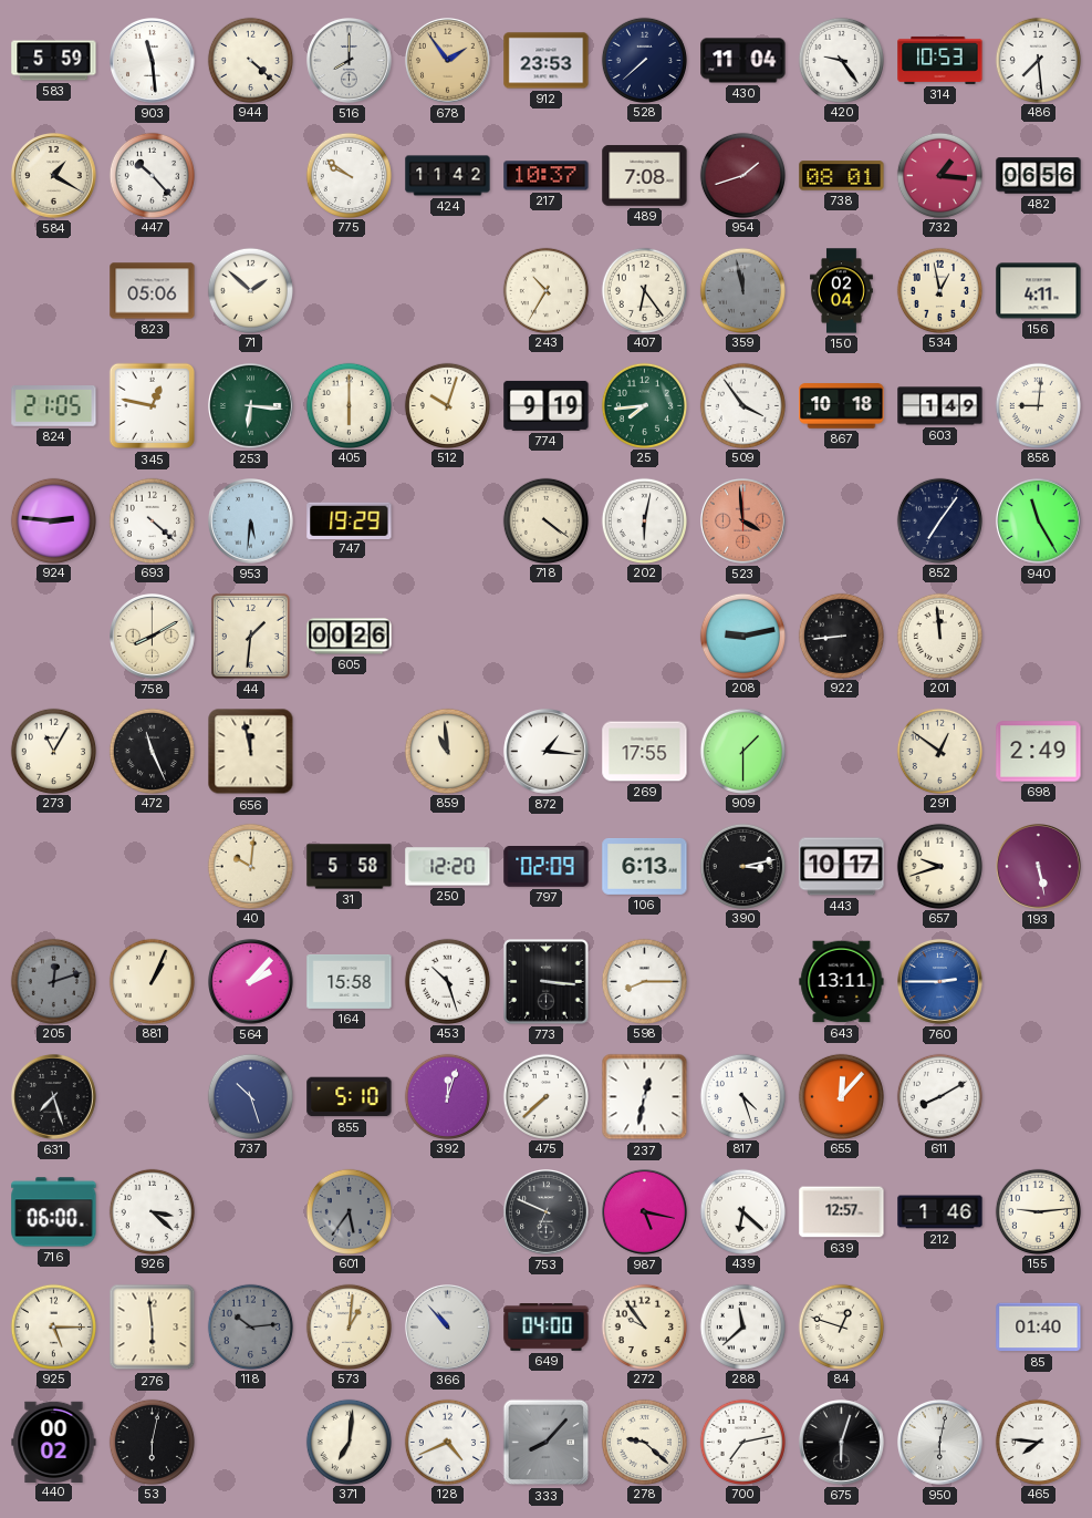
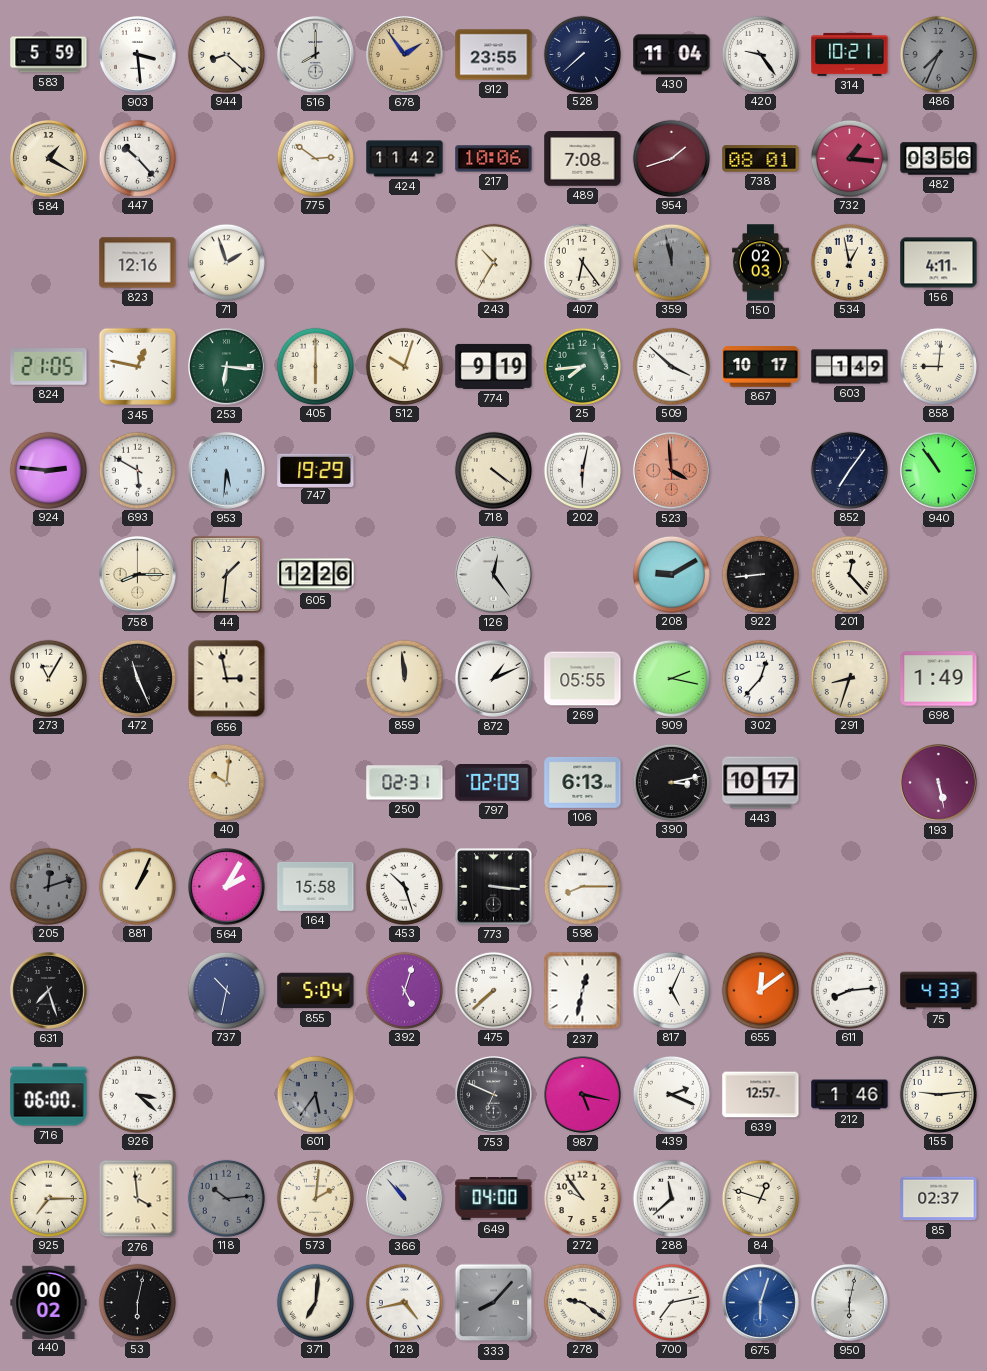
903: 11:29 -> 3:29 (138, 55)
944: 4:22 -> 8:22 (226, 54)
912: 23:53 -> 23:55 (494, 55)
314: 10:53 -> 10:21 (850, 54)
486: 7:29 -> 7:34 (938, 54)
486 dial: white -> grey (938, 54)
775: 9:51 -> 2:51 (315, 158)
217: 10:37 -> 10:06 (494, 159)
482: 06:56 -> 03:56 (939, 159)
823: 05:06 -> 12:16 (138, 263)
71: 1:52 -> 1:57 (226, 262)
150: 02:04 -> 02:03 (761, 263)
509: 3:54 -> 3:52 (671, 366)
867: 10:18 -> 10:17 (761, 367)
693: 4:22 -> 5:50 (137, 470)
940: 11:25 -> 10:54 (939, 471)
758: 8:10 -> 8:15 (138, 575)
605: 00:26 -> 12:26 (316, 575)
126: none -> 12:24 (494, 575)
208: 9:13 -> 9:10 (671, 574)
201: 11:59 -> 12:23 (849, 574)
656: 11:58 -> 2:58 (227, 679)
859: 10:59 -> 11:59 (404, 678)
872: 1:16 -> 1:11 (494, 679)
269: 17:55 -> 05:55 (583, 679)
909: 1:30 -> 2:17 (671, 678)
302: none -> 12:37 (760, 678)
291: 12:51 -> 8:33 (849, 678)
698: 2:49 -> 1:49 (939, 679)
31: 5:58 -> none (350, 867)
250: 12:20 -> 02:31 (405, 783)
657: 9:42 -> none (939, 866)
564: 2:07 -> 2:05 (227, 887)
643: 13:11 -> none (842, 982)
760: 2:45 -> none (940, 982)
737: 10:27 -> 10:32 (226, 990)
855: 5:10 -> 5:04 (316, 991)
392: 12:03 -> 5:03 (404, 990)
817: 4:27 -> 5:04 (671, 990)
655: 12:07 -> 12:09 (760, 990)
611: 8:10 -> 8:14 (849, 990)
75: none -> 4:33 (939, 991)
439: 6:22 -> 2:19 (671, 1094)
925: 5:15 -> 7:15 (48, 1198)
276: 5:59 -> 3:59 (138, 1199)
573: 1:01 -> 2:01 (315, 1198)
85: 01:40 -> 02:37 (939, 1199)
128: 4:41 -> 4:43 (404, 1302)
278: 9:22 -> 9:21 (582, 1302)
675 dial: black -> blue (761, 1303)
465: 7:46 -> none (1038, 1442)
